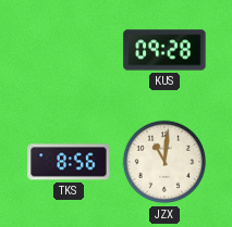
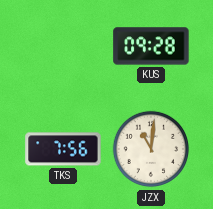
TKS: 8:56 -> 7:56 (63, 149)
